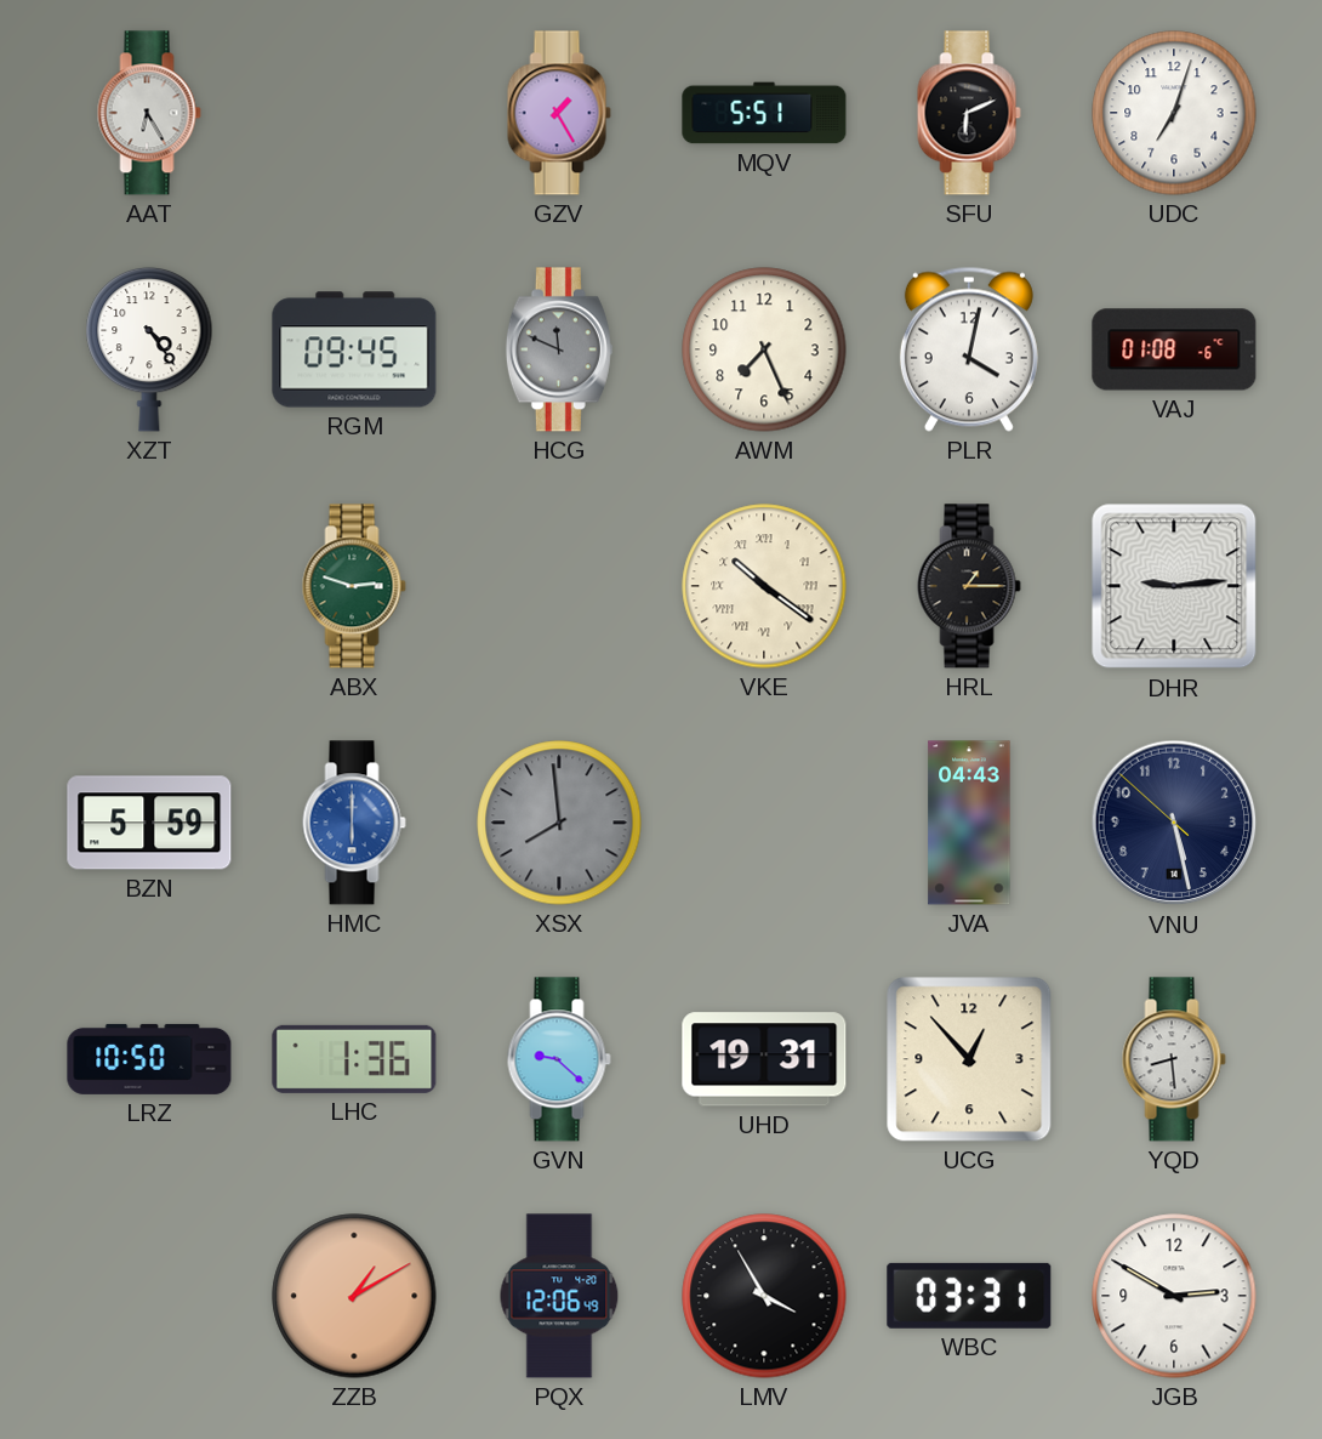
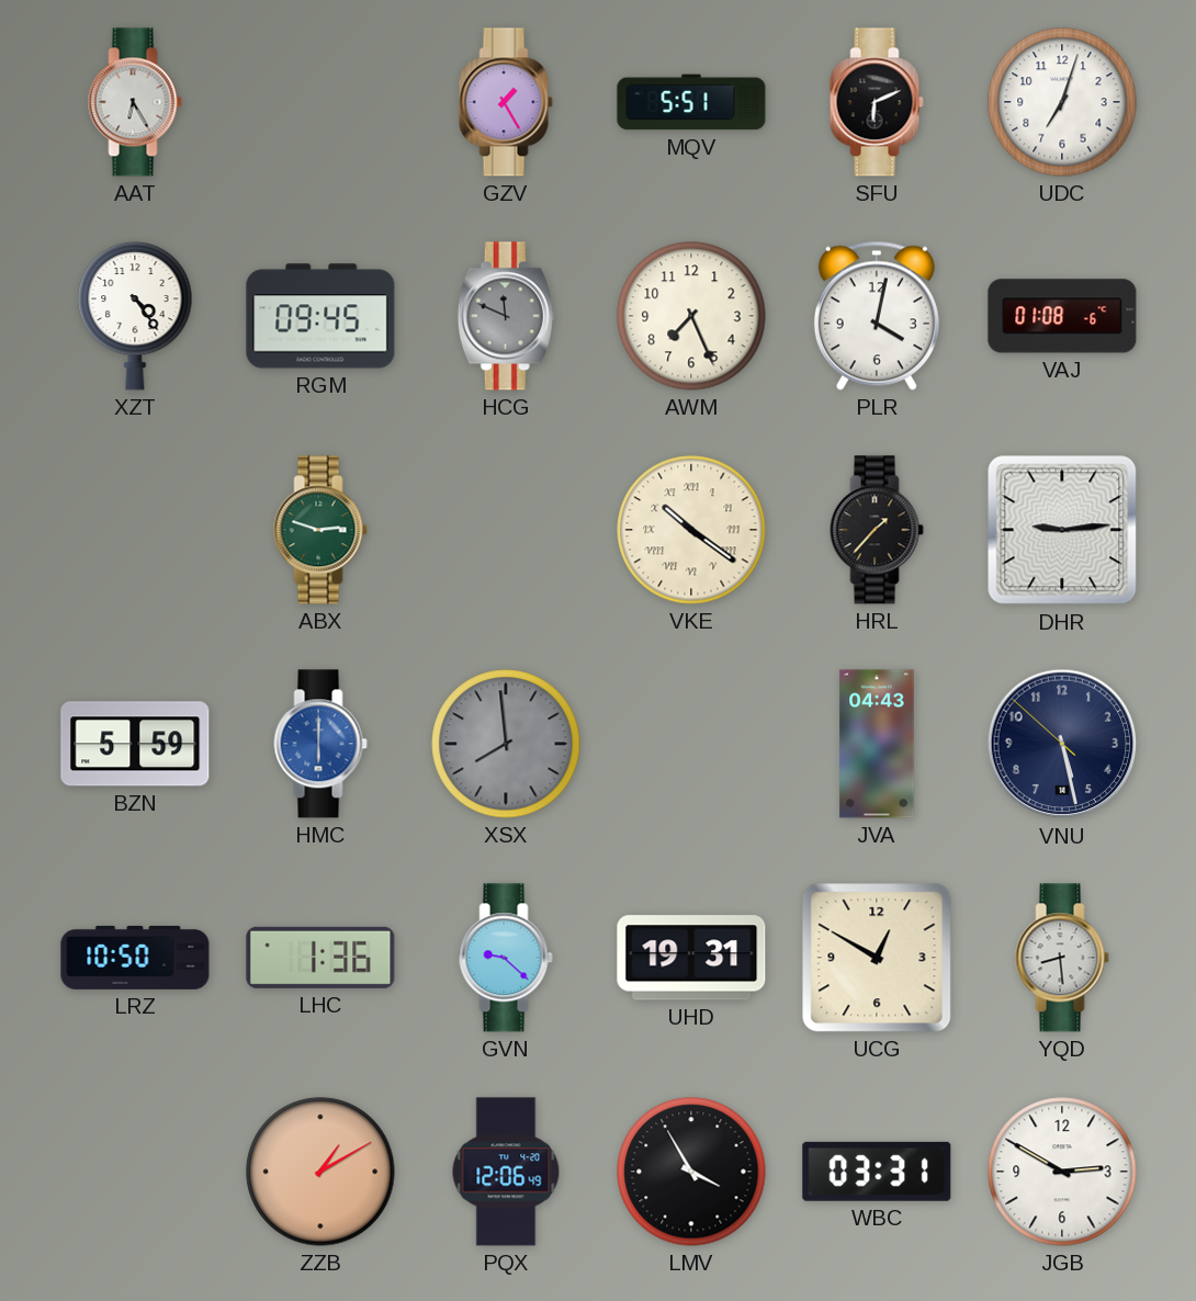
HRL: 1:15 -> 1:37 (877, 530)
UCG: 12:53 -> 12:50 (877, 958)
